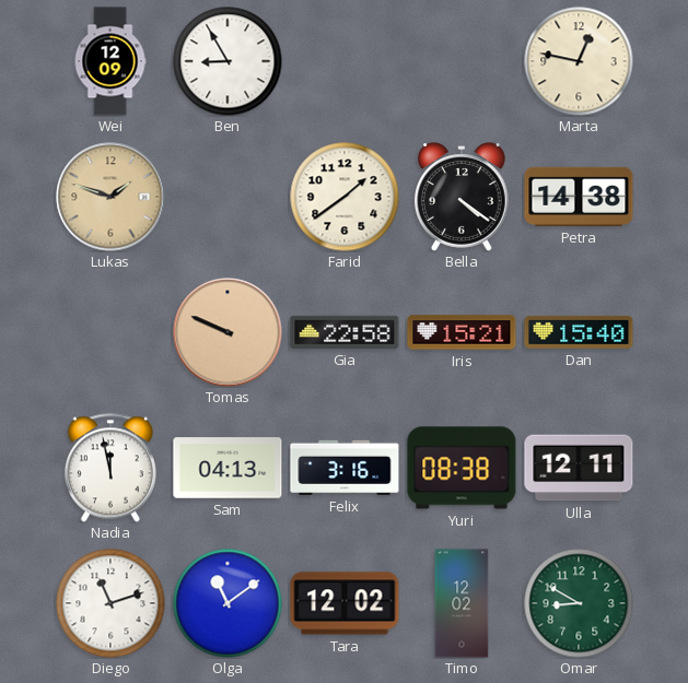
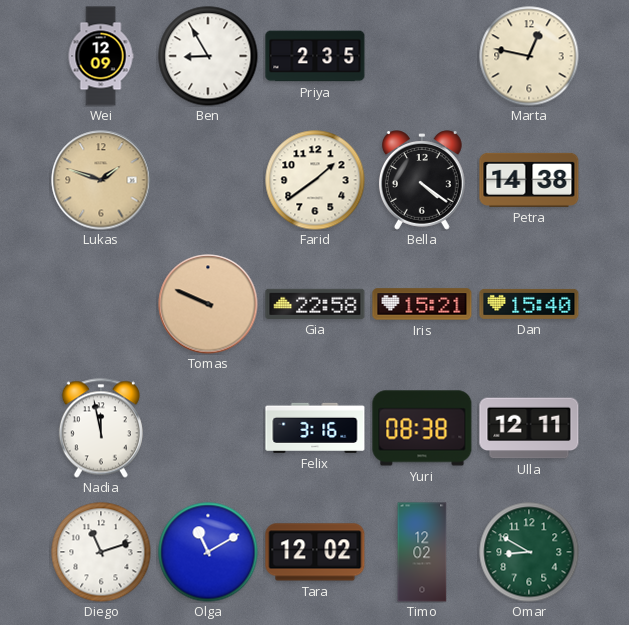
Priya: none -> 2:35 (315, 56)
Sam: 04:13 -> none (228, 468)
Olga: 11:09 -> 11:10 (208, 552)
